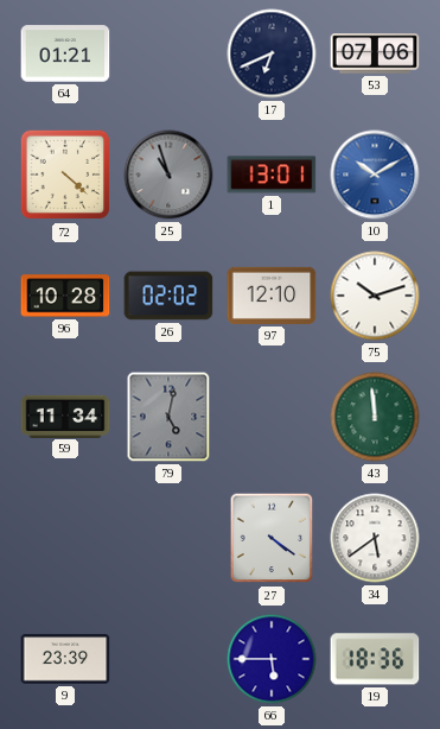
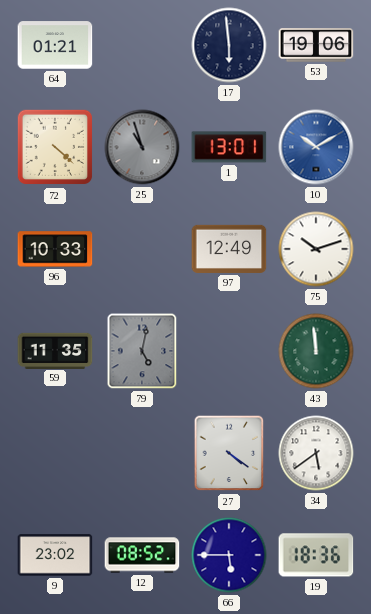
17: 6:41 -> 5:59 (229, 45)
53: 07:06 -> 19:06 (316, 45)
96: 10:28 -> 10:33 (55, 249)
26: 02:02 -> none (168, 296)
97: 12:10 -> 12:49 (229, 249)
59: 11:34 -> 11:35 (55, 350)
9: 23:39 -> 23:02 (55, 555)
12: none -> 08:52 (142, 555)
